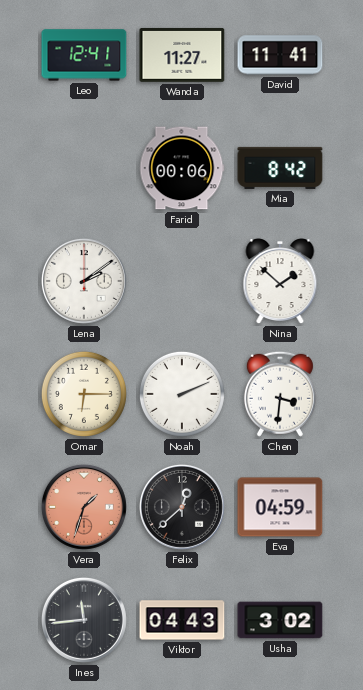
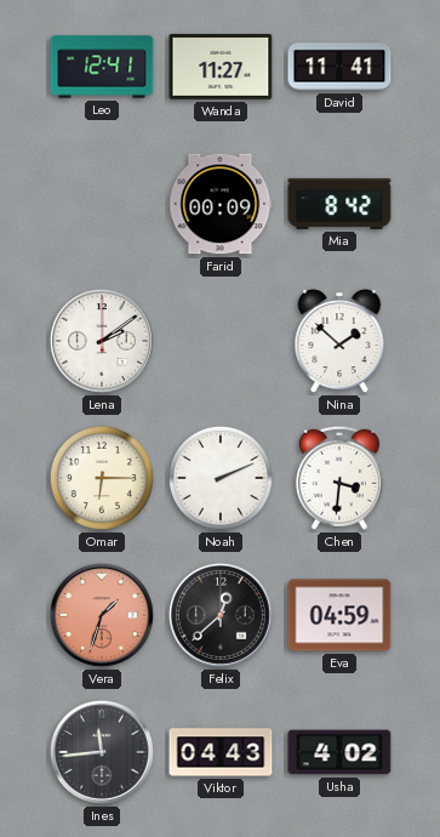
Farid: 00:06 -> 00:09 (221, 204)
Usha: 3:02 -> 4:02 (339, 752)
